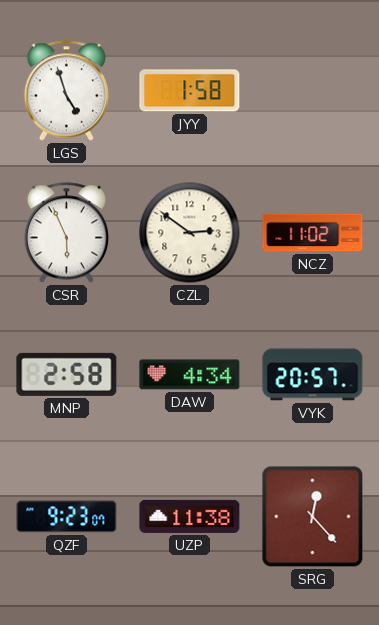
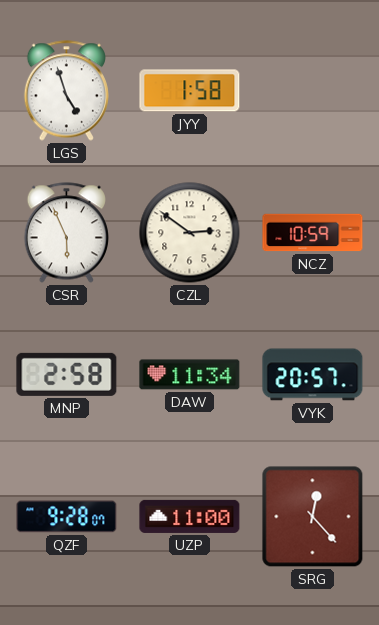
NCZ: 11:02 -> 10:59 (313, 233)
DAW: 4:34 -> 11:34 (190, 375)
QZF: 9:23 -> 9:28 (67, 517)
UZP: 11:38 -> 11:00 (190, 516)
